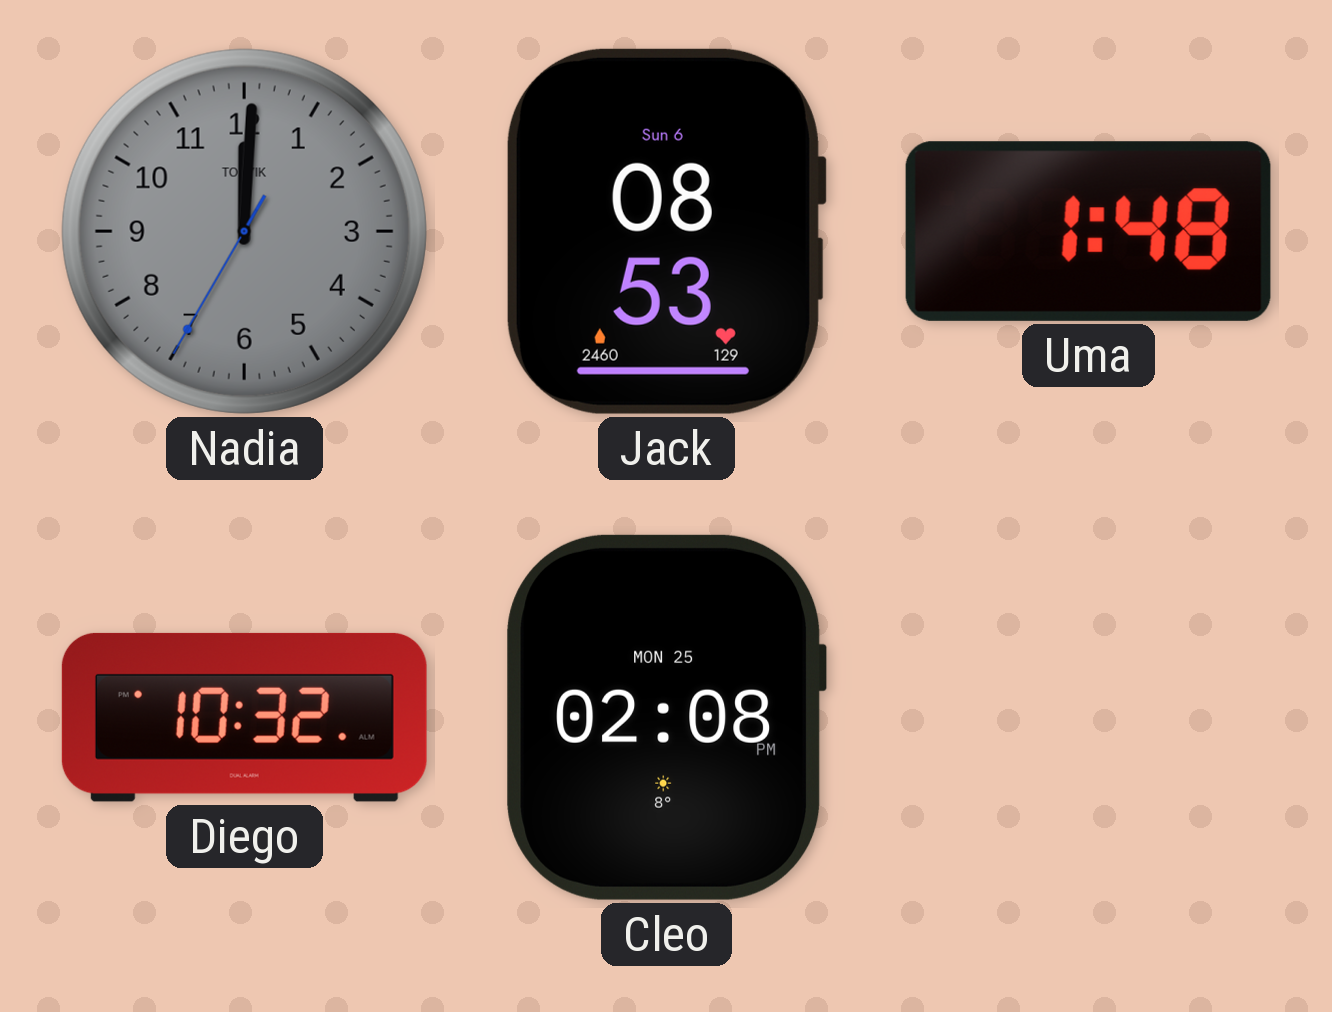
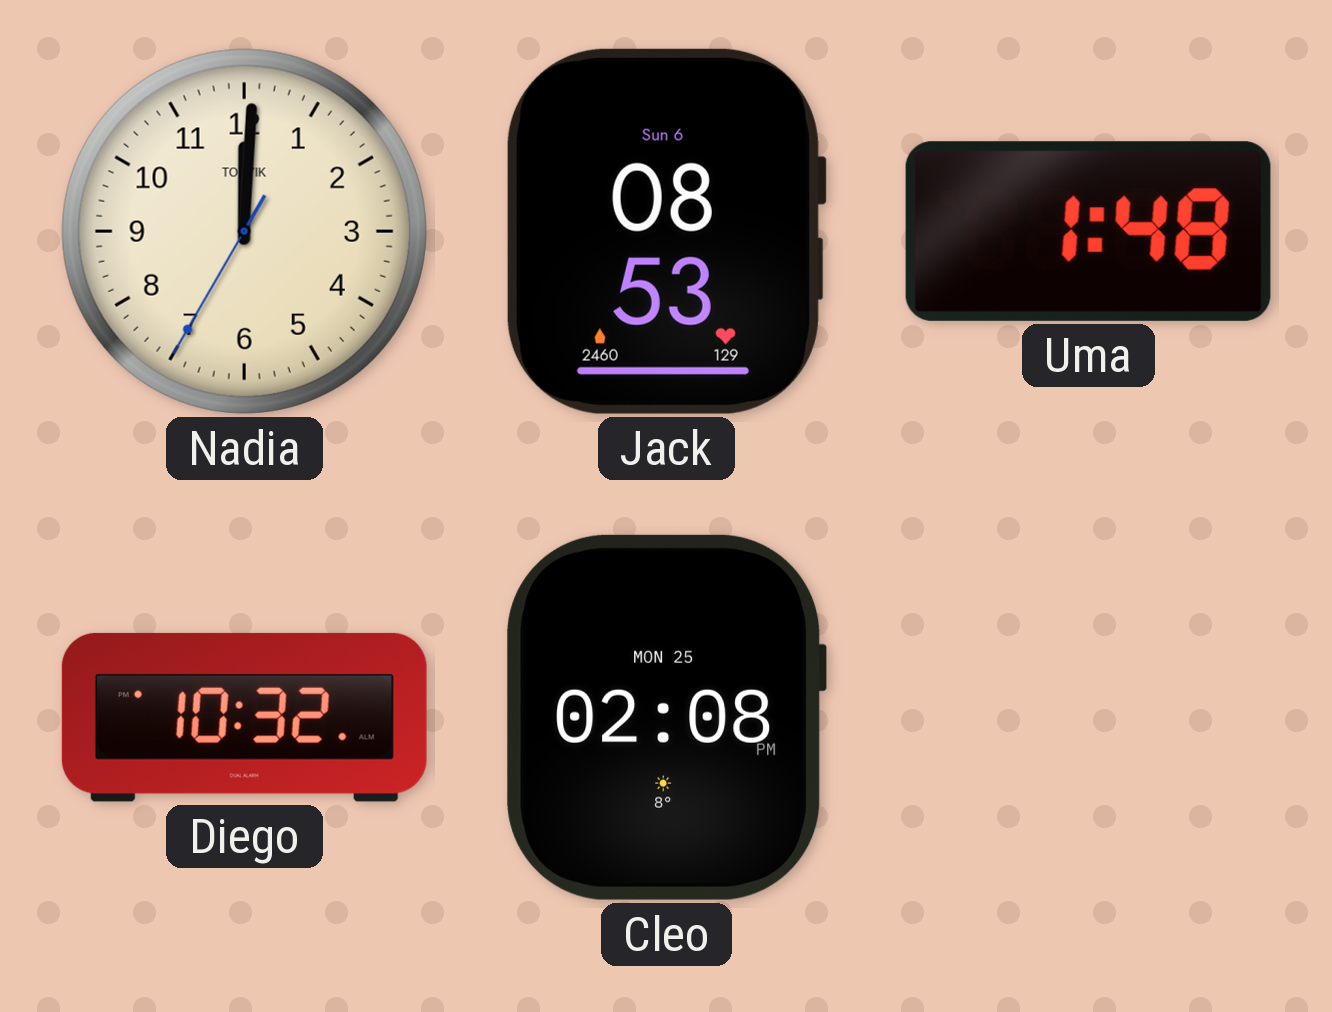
Nadia dial: grey -> cream (244, 231)
